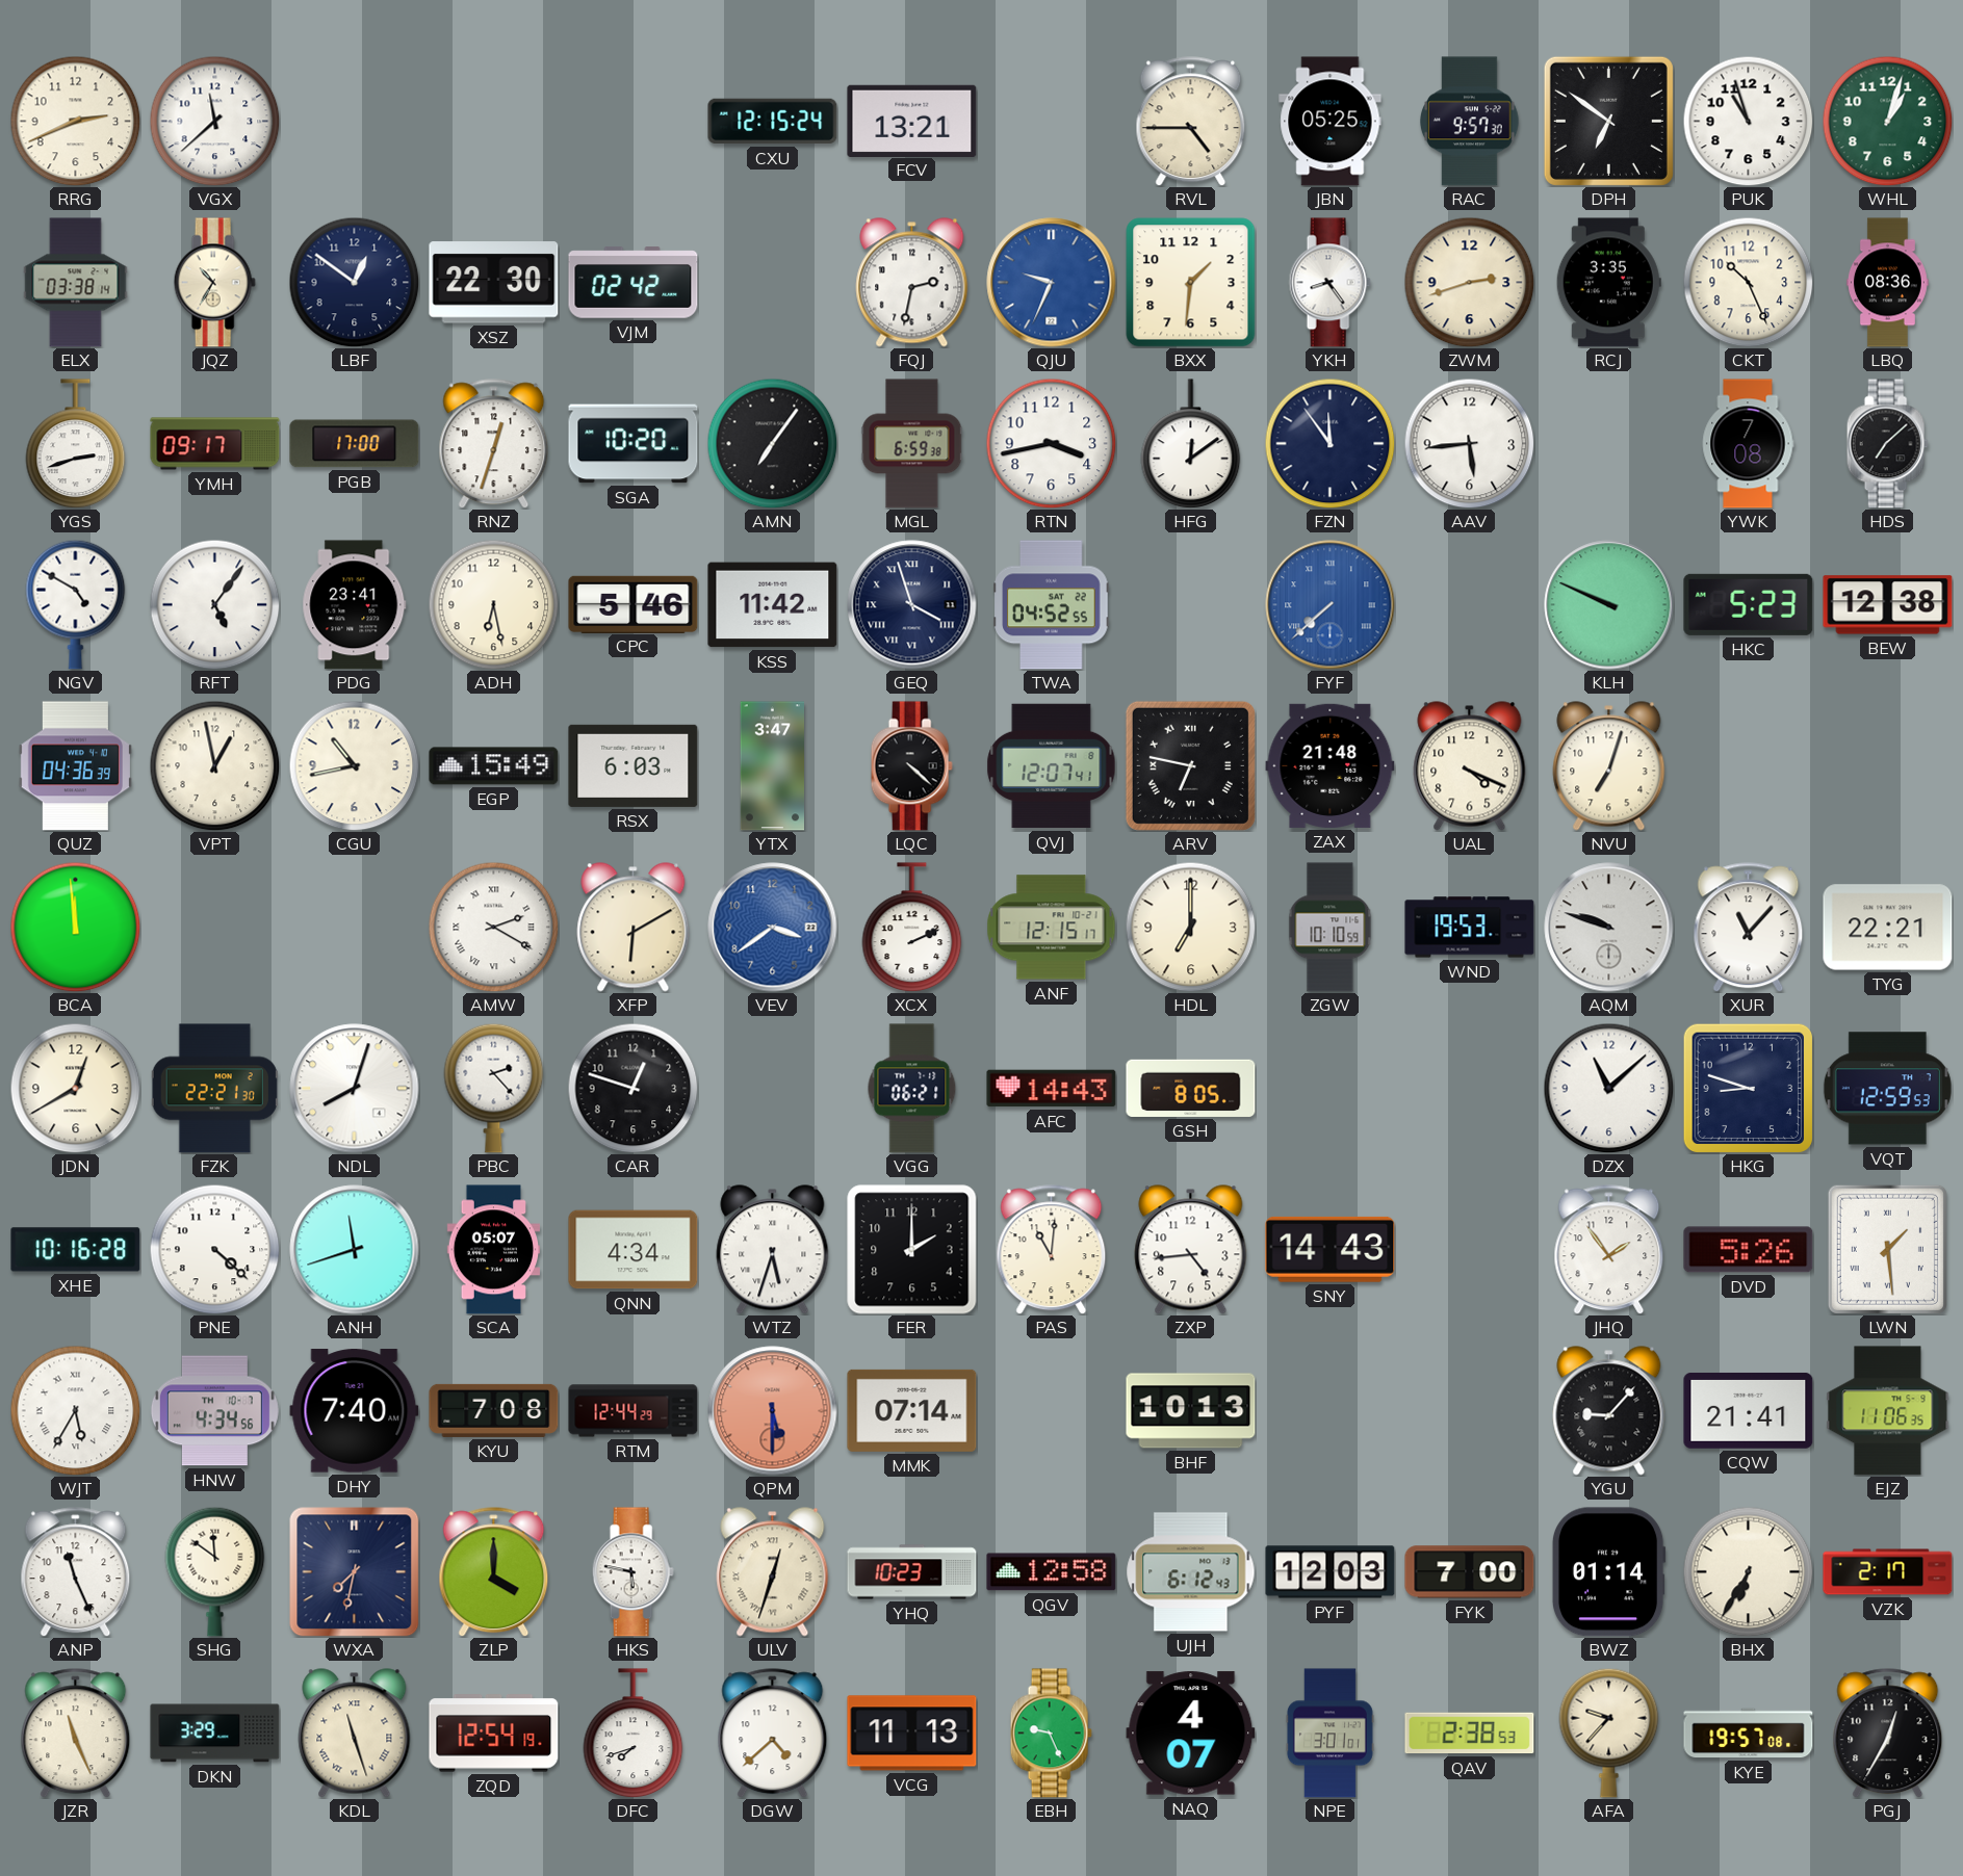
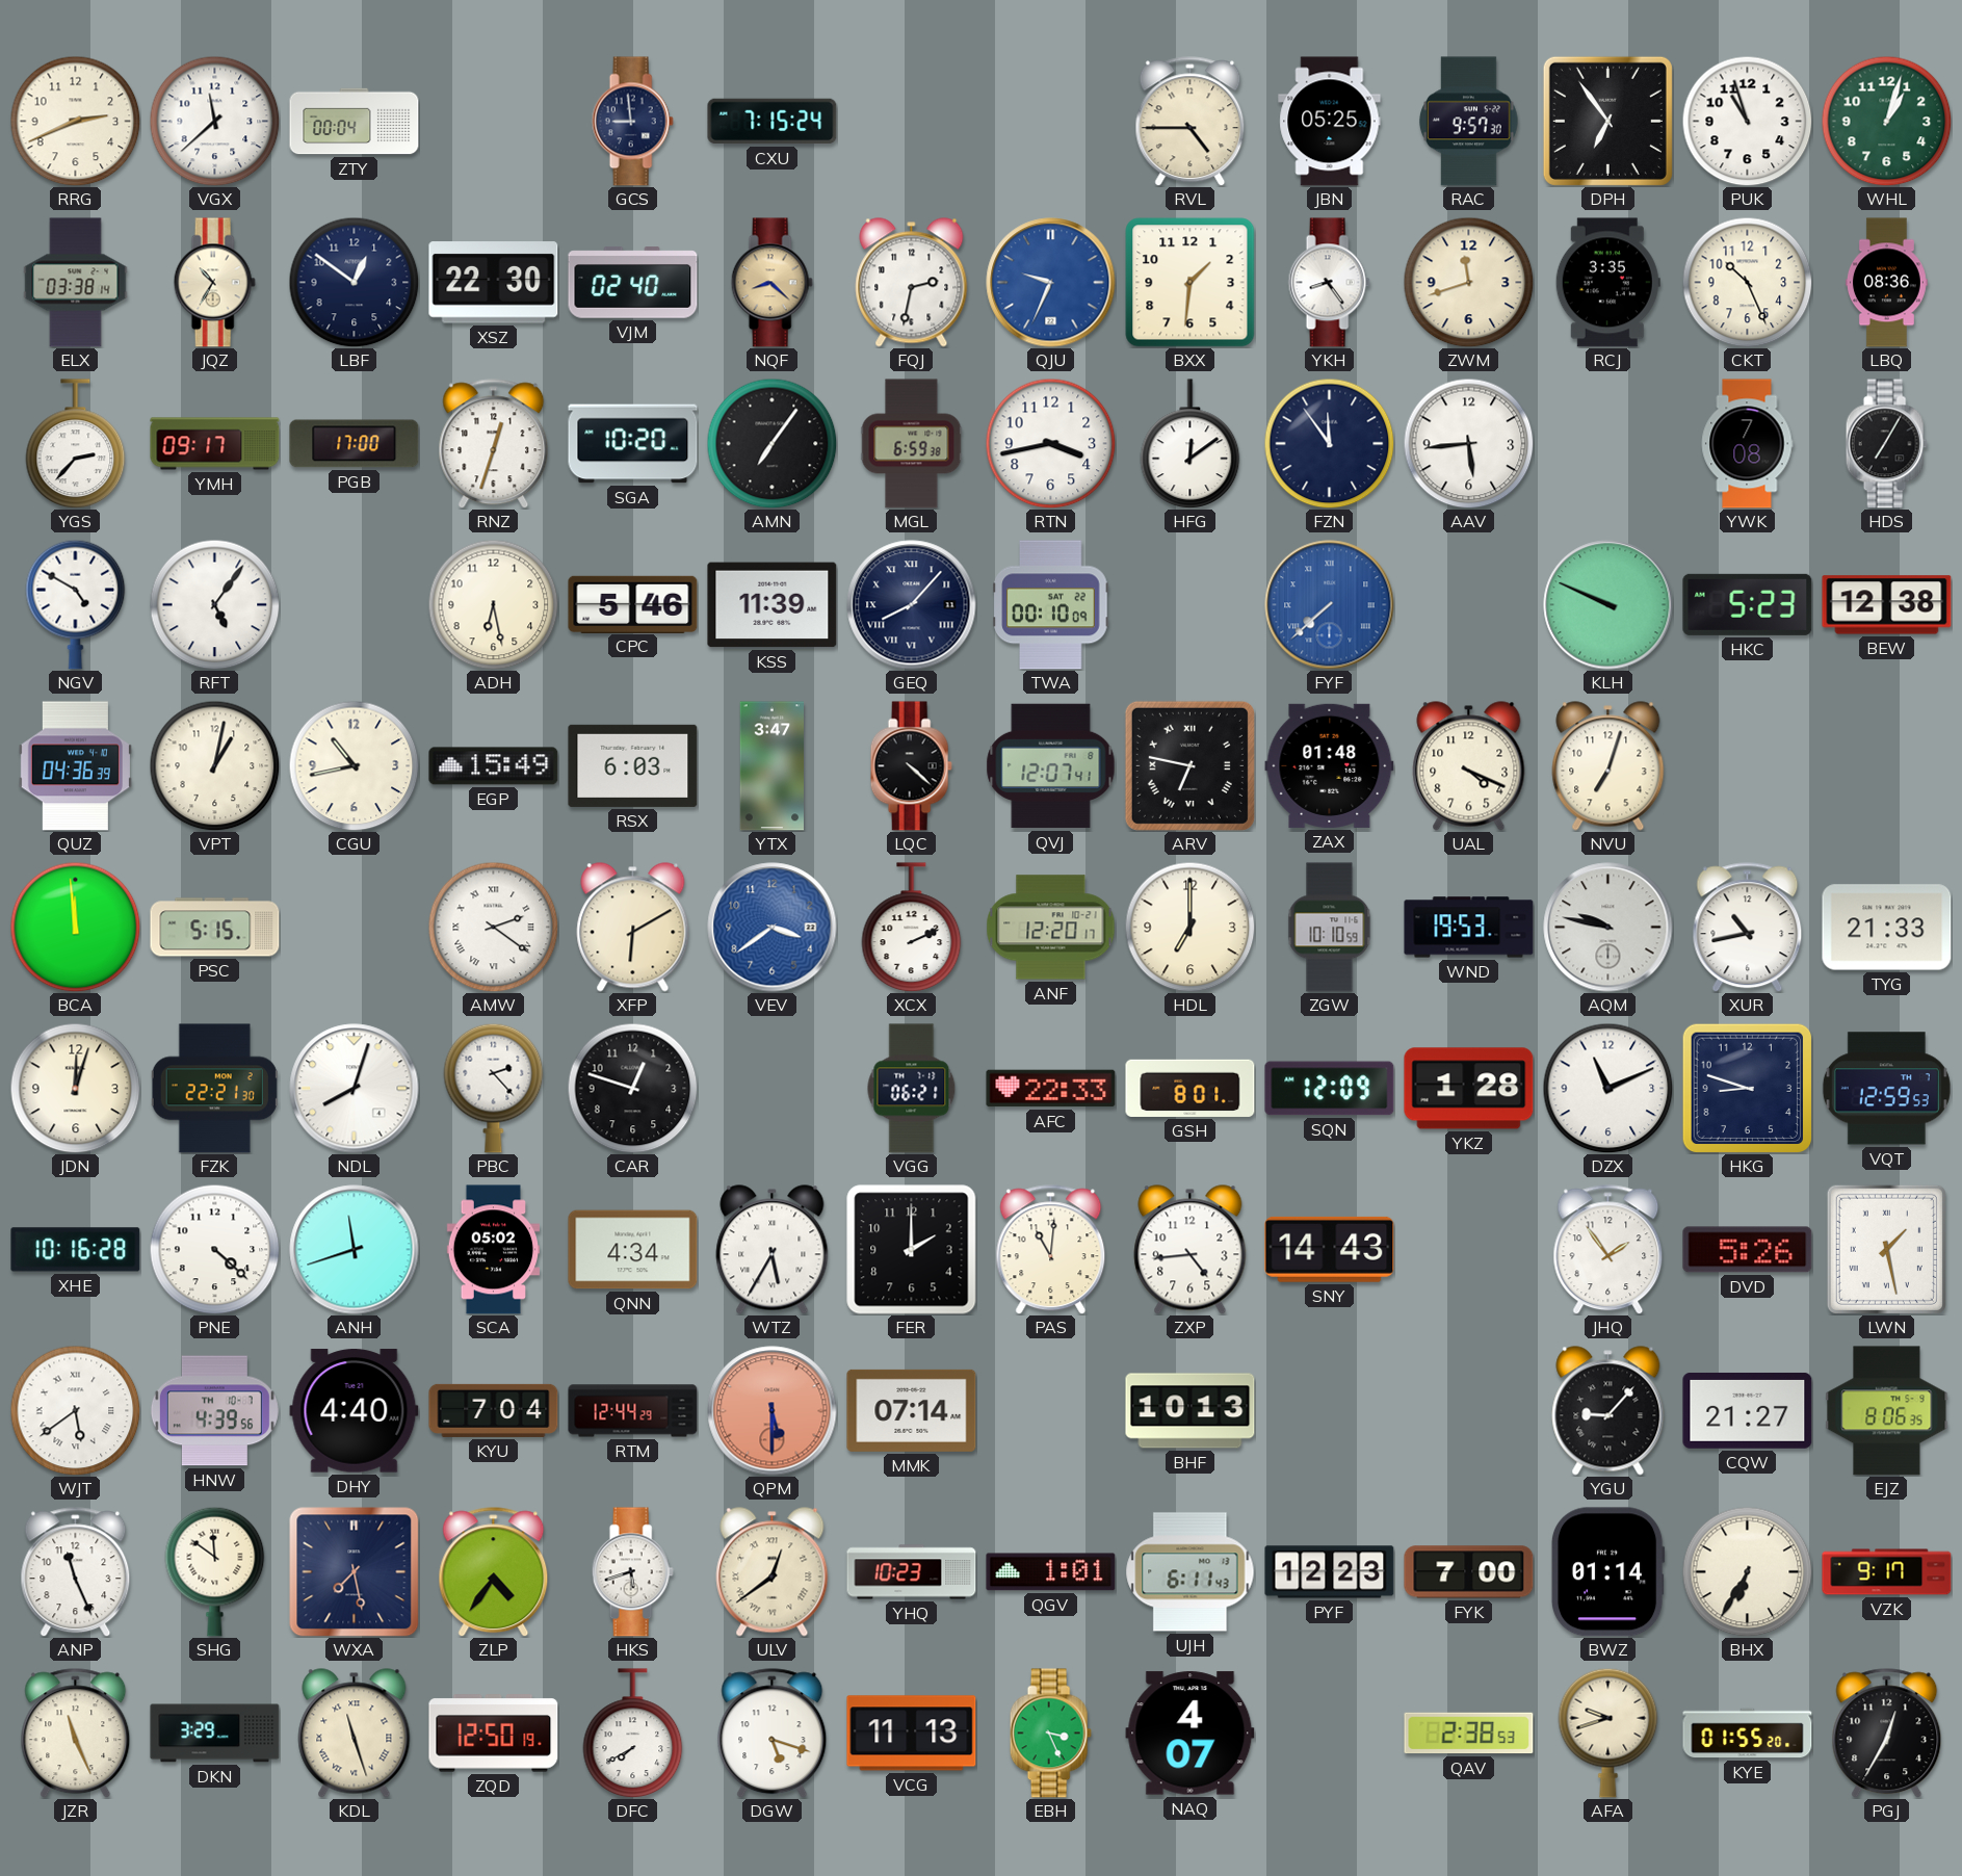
ZTY: none -> 00:04 (355, 122)
GCS: none -> 8:59 (632, 122)
CXU: 12:15 -> 7:15 (773, 122)
FCV: 13:21 -> none (912, 121)
DPH: 6:51 -> 6:54 (1607, 121)
VJM: 02:42 -> 02:40 (633, 283)
NQF: none -> 8:22 (771, 283)
ZWM: 2:42 -> 11:42 (1468, 282)
YGS: 2:42 -> 2:37 (76, 444)
HDS: 7:08 -> 7:05 (1886, 444)
PDG: 23:41 -> none (355, 605)
KSS: 11:42 -> 11:39 (773, 605)
GEQ: 3:57 -> 8:07 (912, 605)
TWA: 04:52 -> 00:10 (1051, 605)
VPT: 12:58 -> 1:02 (214, 765)
ZAX: 21:48 -> 01:48 (1330, 765)
PSC: none -> 5:15 (215, 928)
AMW: 2:20 -> 2:21 (493, 927)
ANF: 12:15 -> 12:20 (1051, 928)
AQM: 9:48 -> 9:47 (1608, 928)
XUR: 11:07 -> 10:43 (1748, 928)
TYG: 22:21 -> 21:33 (1887, 928)
JDN: 12:40 -> 12:03 (75, 1088)
AFC: 14:43 -> 22:33 (1051, 1089)
GSH: 8:05 -> 8:01 (1191, 1088)
SQN: none -> 12:09 (1330, 1089)
YKZ: none -> 1:28 (1469, 1089)
DZX: 11:08 -> 11:11 (1607, 1088)
SCA: 05:07 -> 05:02 (494, 1250)
WTZ: 5:33 -> 5:35 (773, 1250)
LWN: 1:29 -> 1:28 (1886, 1249)
WJT: 5:35 -> 5:39 (75, 1410)
HNW: 4:34 -> 4:39 (214, 1411)
DHY: 7:40 -> 4:40 (355, 1411)
KYU: 7:08 -> 7:04 (494, 1410)
CQW: 21:41 -> 21:27 (1748, 1410)
EJZ: 11:06 -> 8:06 (1887, 1411)
WXA: 7:32 -> 7:28 (354, 1571)
ZLP: 4:00 -> 4:36 (494, 1572)
HKS: 5:47 -> 5:42 (632, 1572)
ULV: 12:33 -> 12:39 (773, 1572)
QGV: 12:58 -> 1:01 (1051, 1572)
UJH: 6:12 -> 6:11 (1191, 1572)
PYF: 12:03 -> 12:23 (1330, 1572)
VZK: 2:17 -> 9:17 (1887, 1572)
ZQD: 12:54 -> 12:50 (494, 1734)
DFC: 7:42 -> 7:40 (633, 1734)
DGW: 4:38 -> 5:18 (773, 1734)
EBH: 9:26 -> 3:26 (1050, 1734)
NPE: 3:01 -> none (1329, 1734)
AFA: 9:37 -> 9:42 (1608, 1732)
KYE: 19:57 -> 01:55 (1748, 1734)
